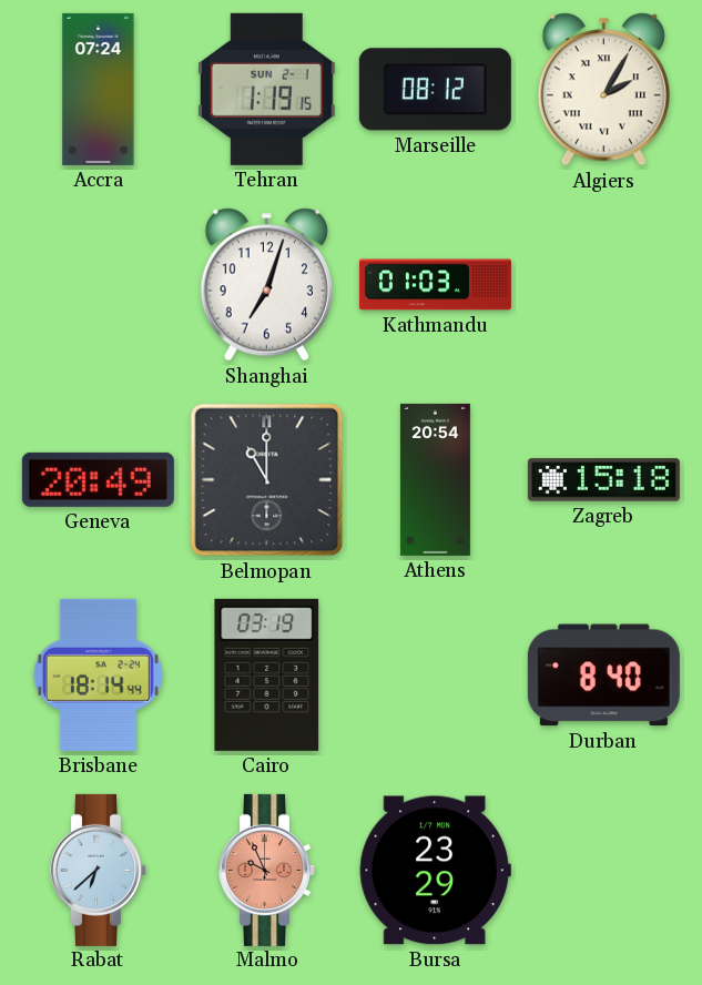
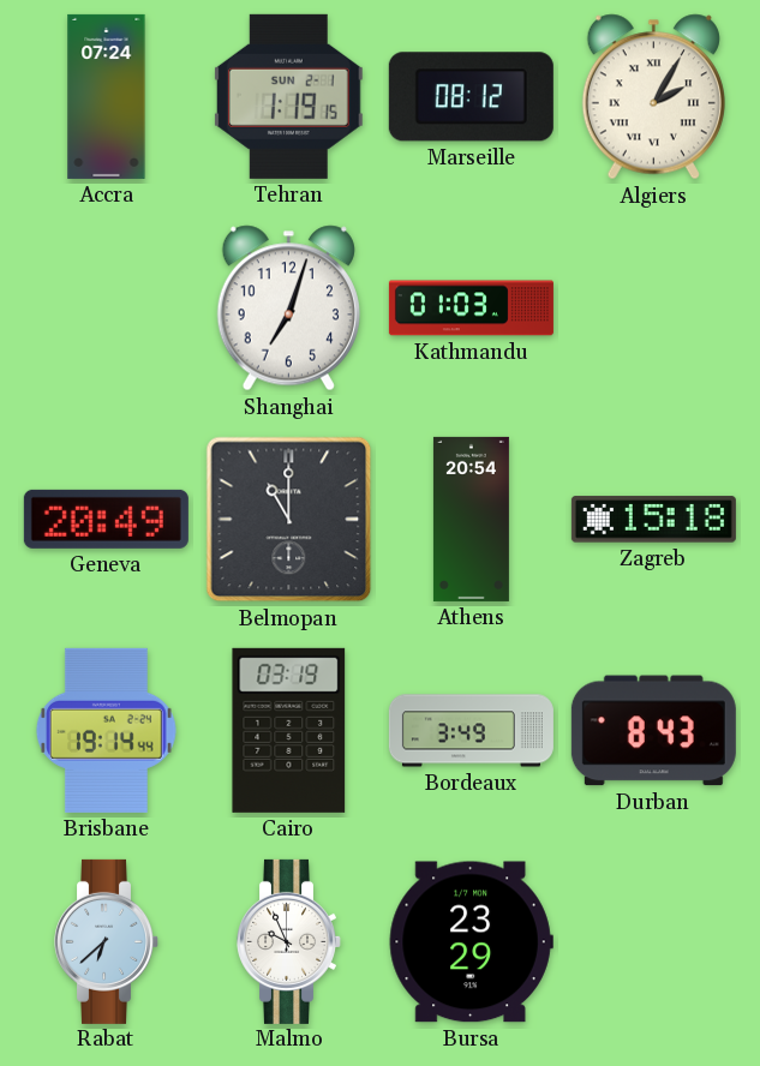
Brisbane: 18:14 -> 19:14 (106, 730)
Bordeaux: none -> 3:49 (471, 731)
Durban: 8:40 -> 8:43 (653, 731)
Malmo dial: salmon -> white (289, 941)
